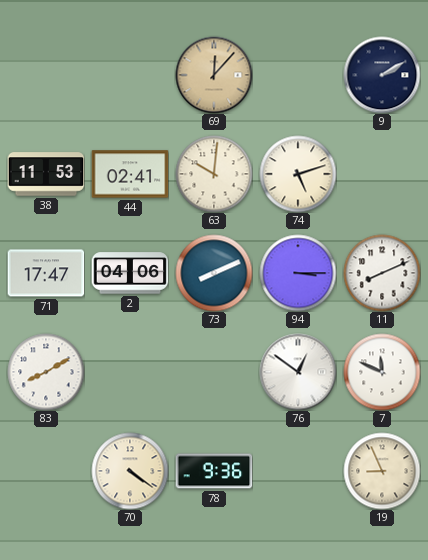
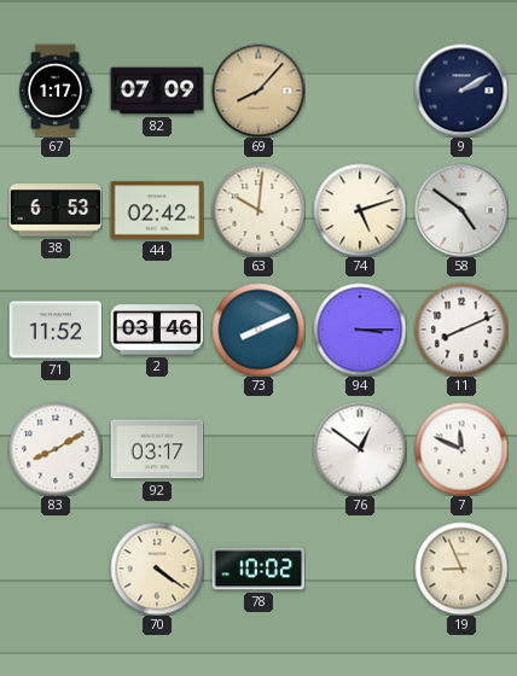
67: none -> 1:17 (56, 91)
82: none -> 07:09 (157, 91)
69: 12:07 -> 8:07 (258, 91)
38: 11:53 -> 6:53 (56, 210)
44: 02:41 -> 02:42 (157, 210)
58: none -> 4:51 (461, 210)
71: 17:47 -> 11:52 (56, 330)
2: 04:06 -> 03:46 (157, 330)
92: none -> 03:17 (157, 449)
78: 9:36 -> 10:02 (258, 569)
